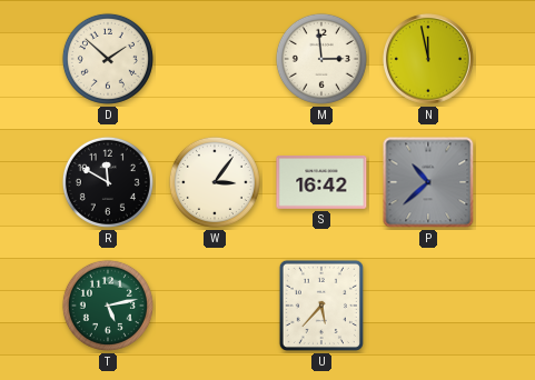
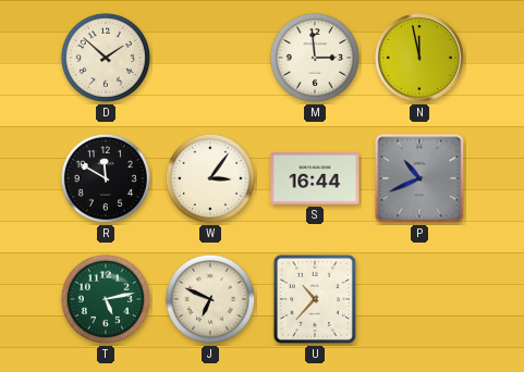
S: 16:42 -> 16:44 (315, 178)
P: 10:38 -> 10:41 (419, 178)
J: none -> 6:49 (210, 299)
U: 5:37 -> 10:37 (315, 299)
